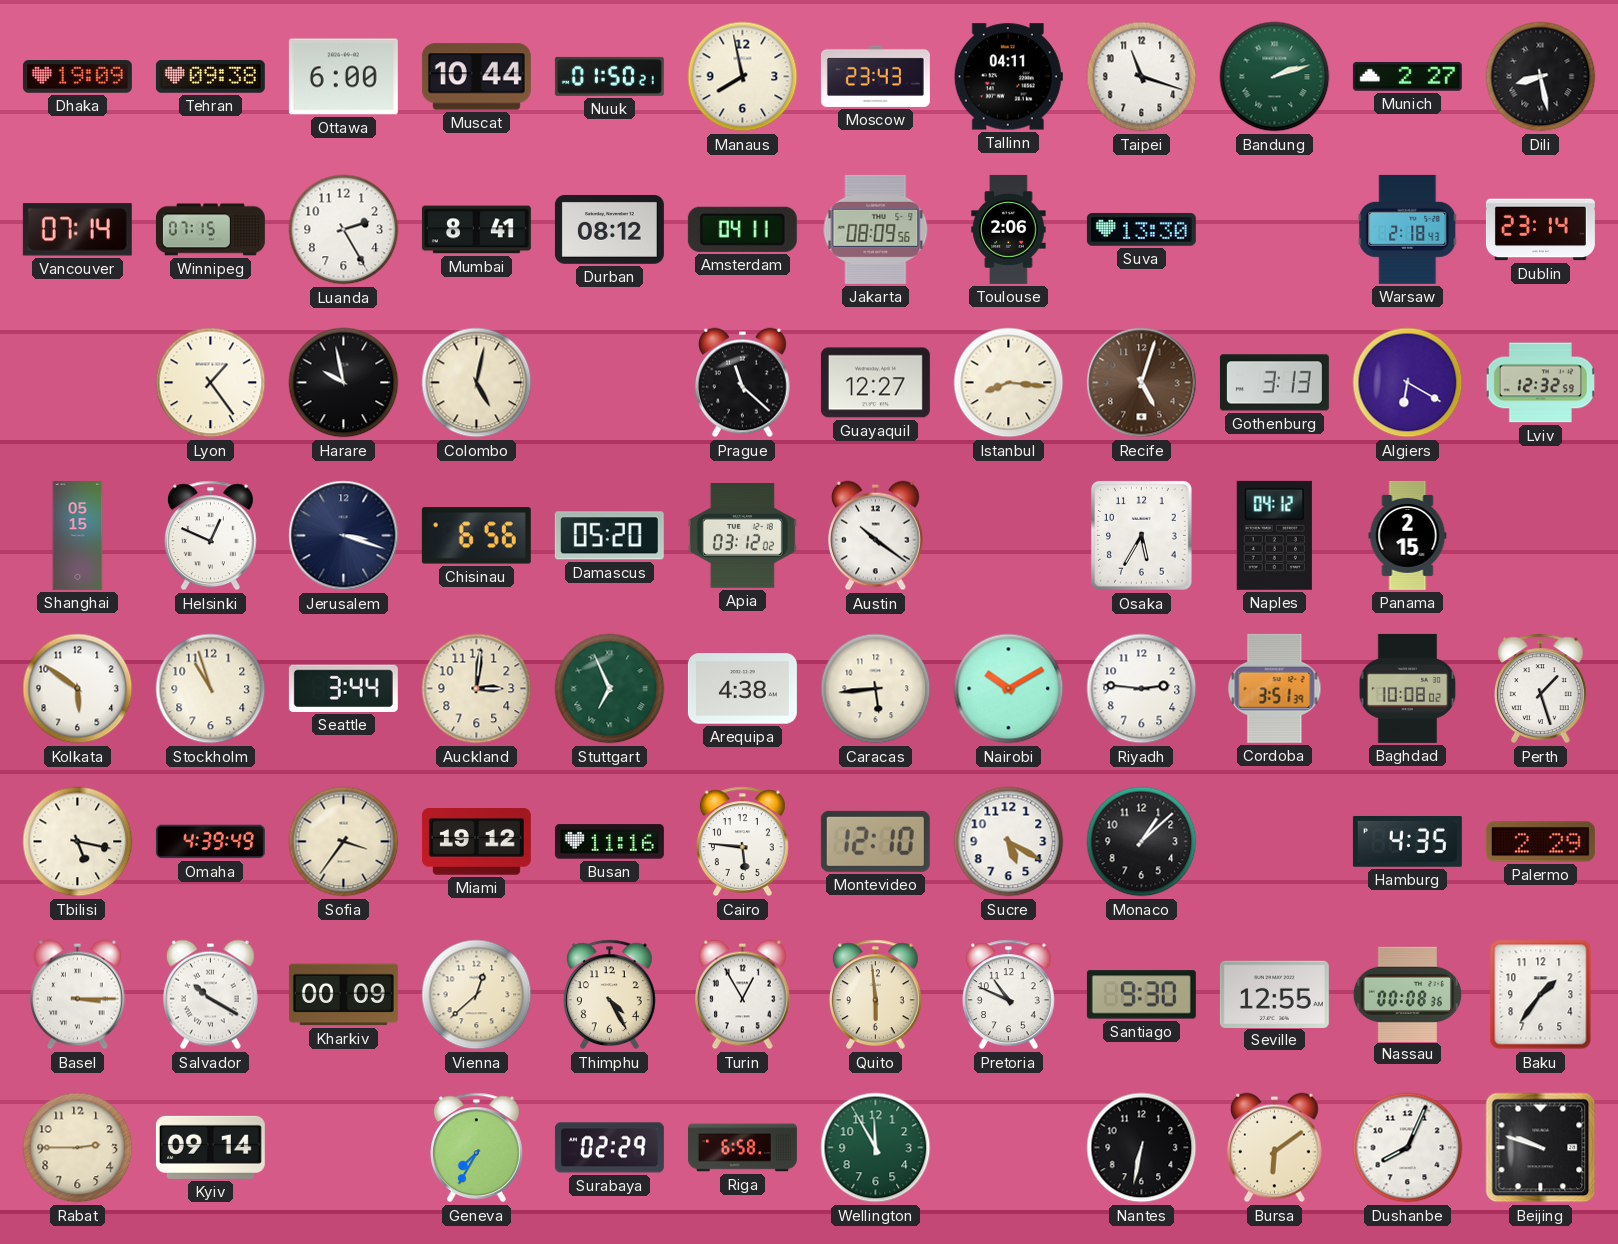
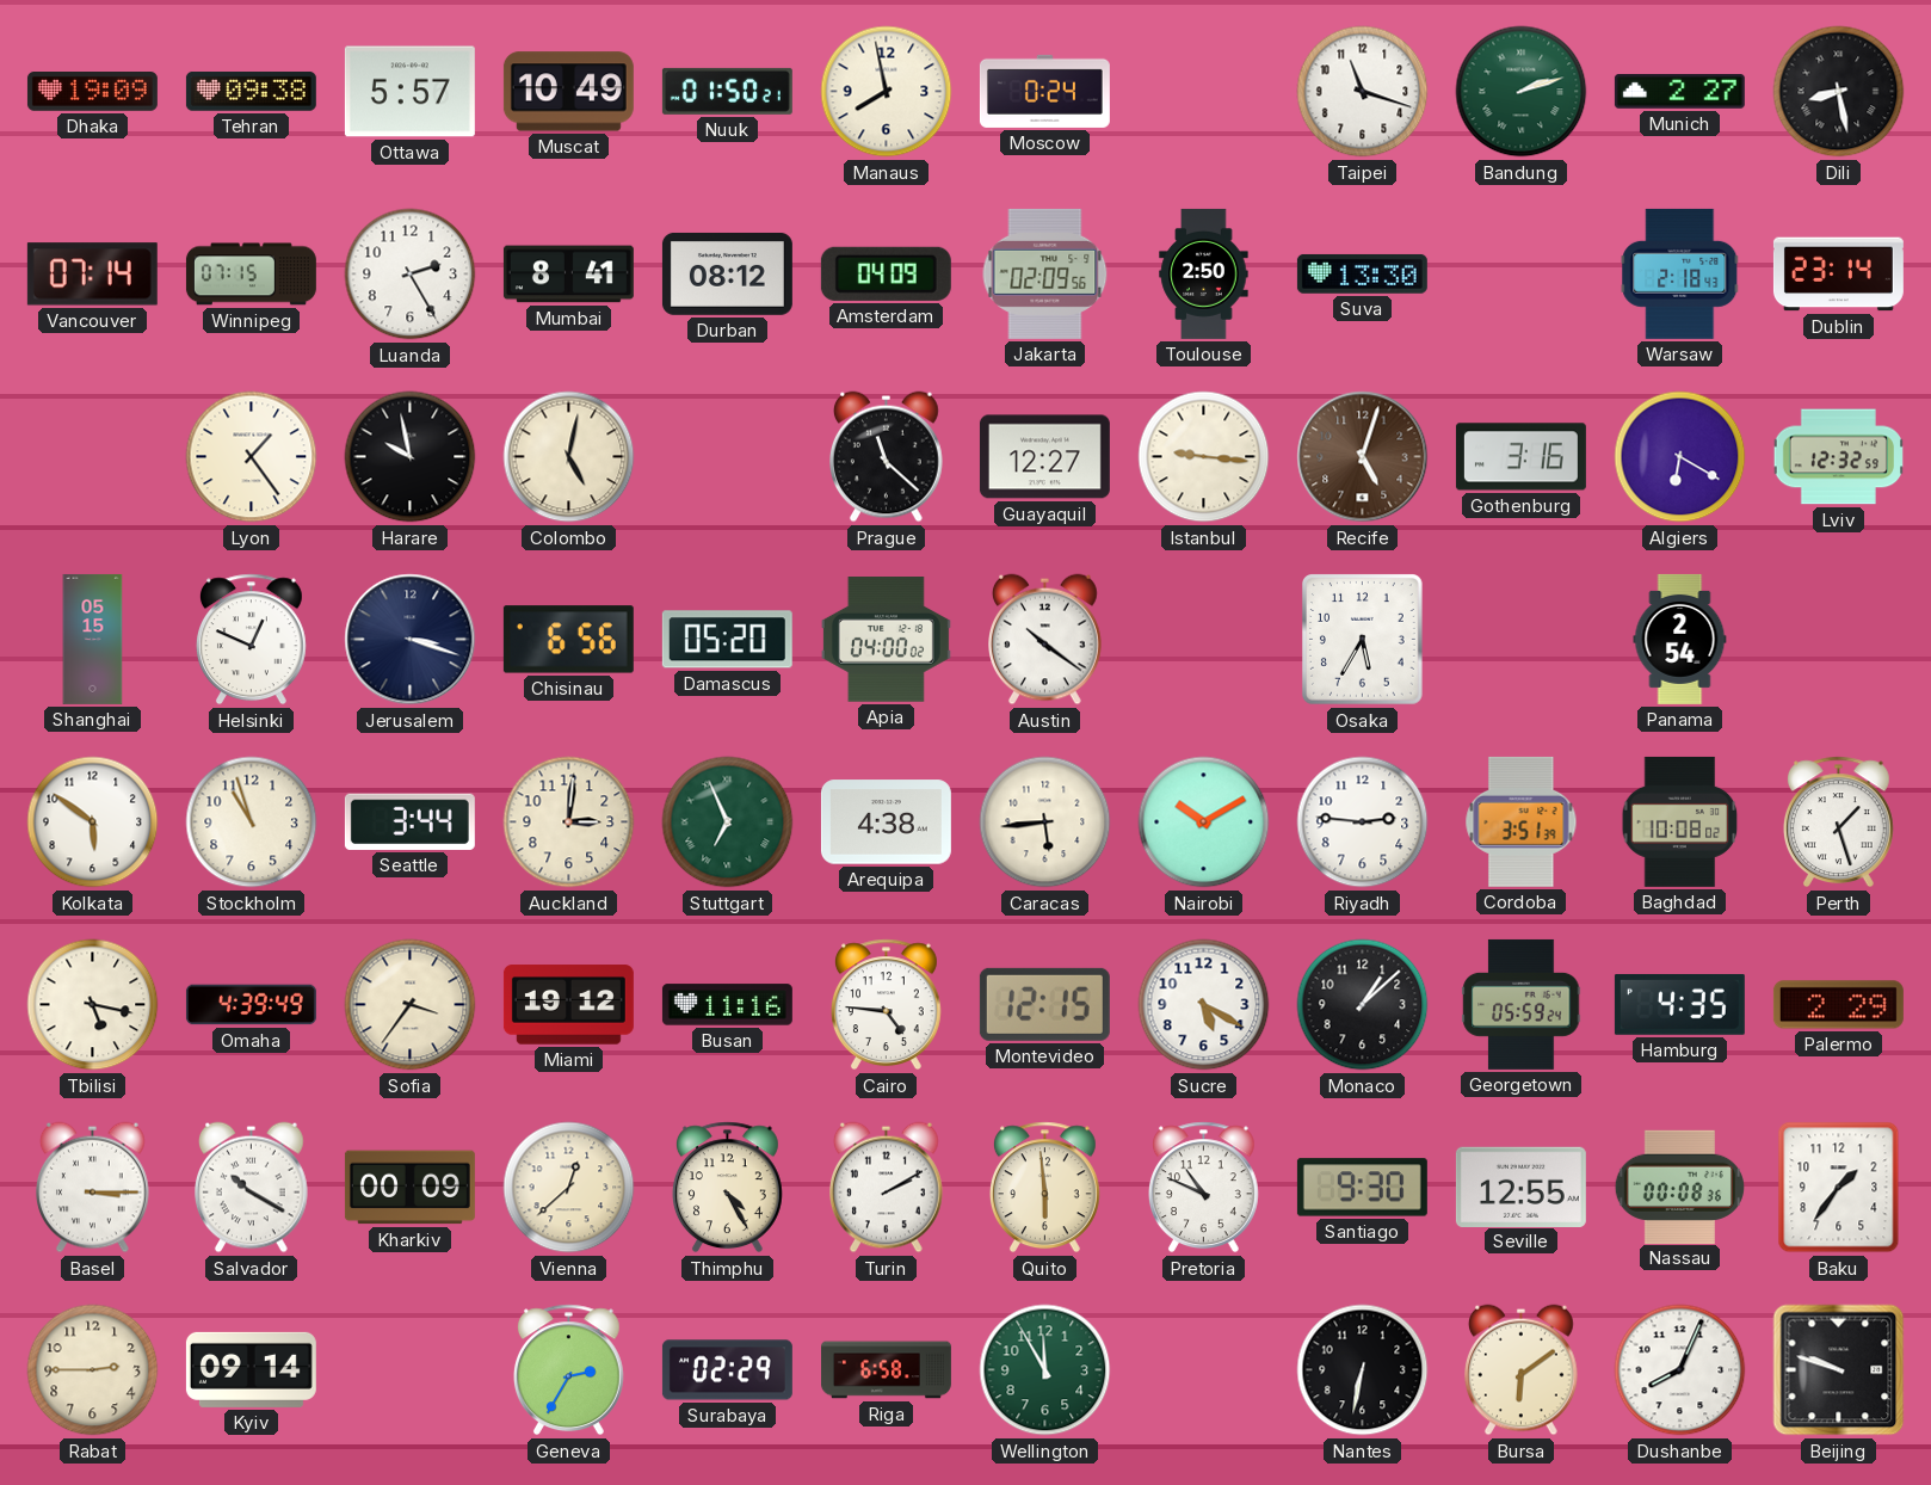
Ottawa: 6:00 -> 5:57 (409, 92)
Muscat: 10:44 -> 10:49 (568, 92)
Moscow: 23:43 -> 0:24 (1044, 91)
Tallinn: 04:11 -> none (1008, 77)
Amsterdam: 04:11 -> 04:09 (886, 273)
Jakarta: 08:09 -> 02:09 (1045, 273)
Toulouse: 2:06 -> 2:50 (1204, 273)
Istanbul: 8:16 -> 9:16 (1204, 457)
Gothenburg: 3:13 -> 3:16 (1520, 457)
Apia: 03:12 -> 04:00 (886, 640)
Naples: 04:12 -> none (1274, 535)
Panama: 2:15 -> 2:54 (1680, 639)
Cairo: 5:46 -> 4:46 (886, 1005)
Montevideo: 12:10 -> 12:15 (1044, 1004)
Georgetown: none -> 05:59 (1522, 1004)
Turin: 12:55 -> 2:10 (887, 1188)
Geneva: 7:35 -> 2:35 (568, 1370)
